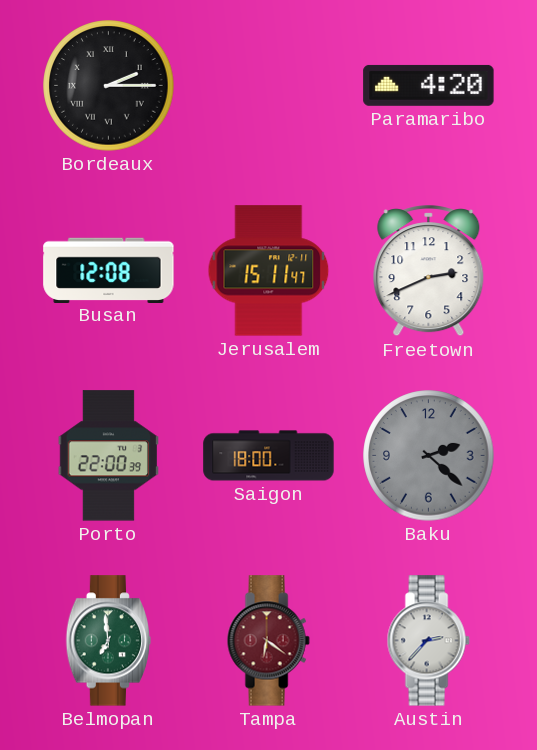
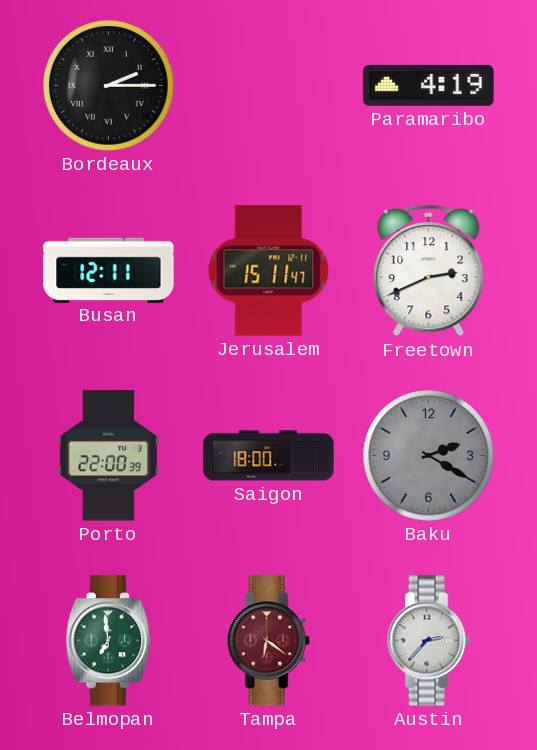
Paramaribo: 4:20 -> 4:19 (429, 85)
Busan: 12:08 -> 12:11 (109, 270)
Baku: 2:22 -> 2:20 (429, 456)
